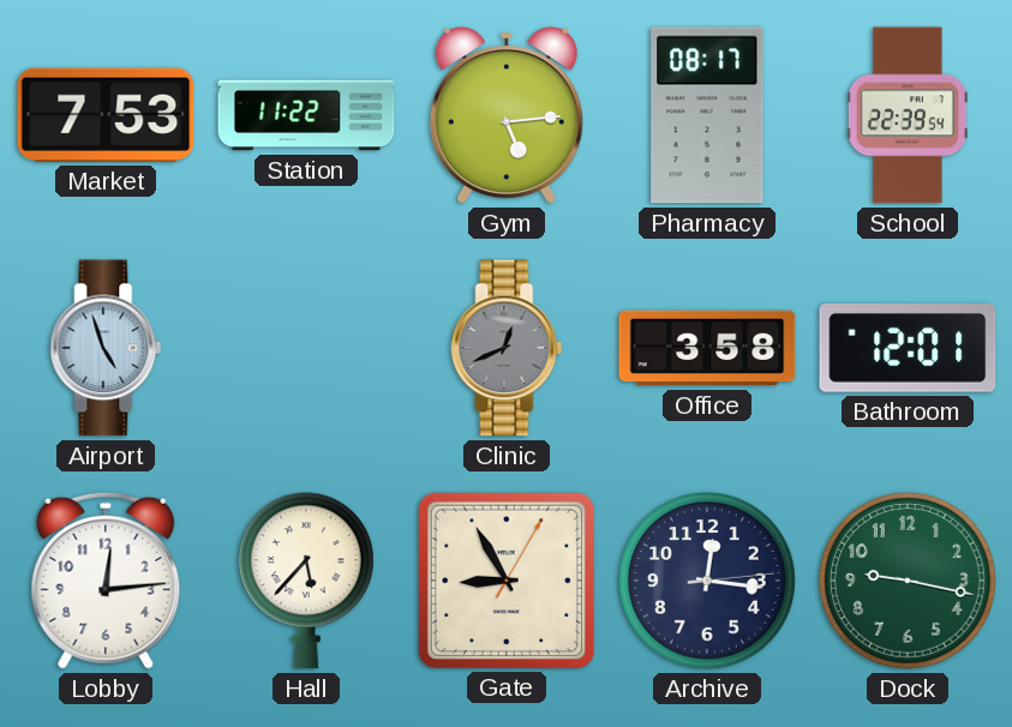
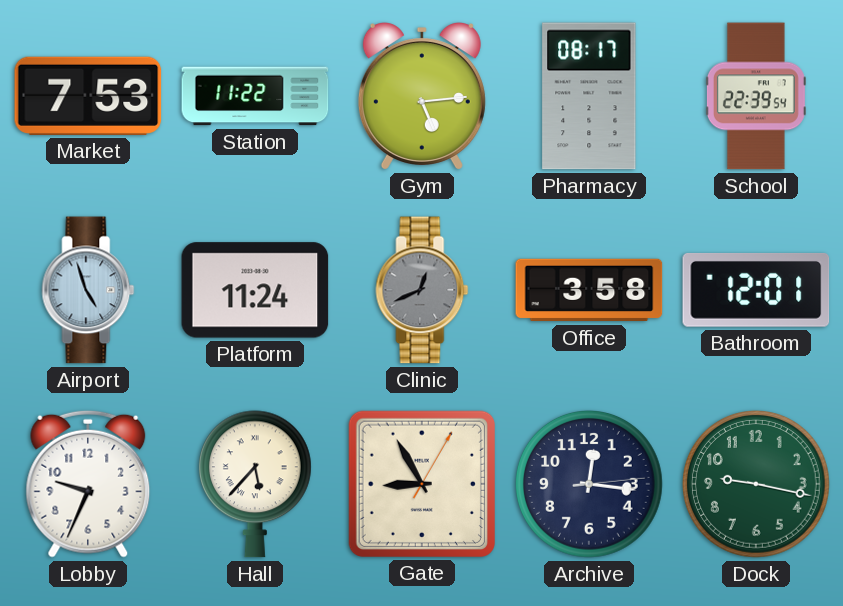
Platform: none -> 11:24 (255, 290)
Lobby: 12:14 -> 9:34 (88, 484)
